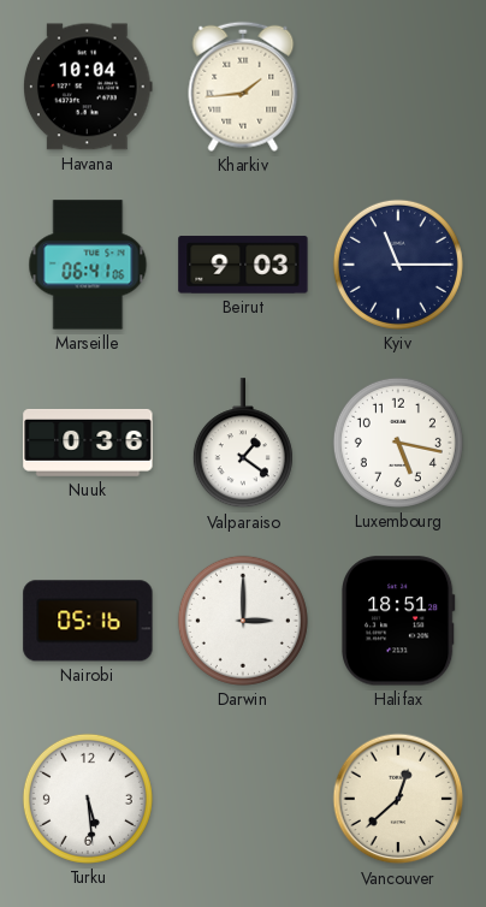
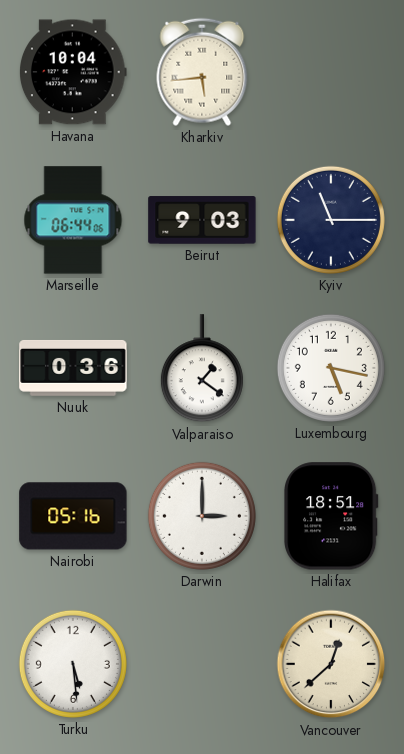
Kharkiv: 1:44 -> 5:44 (202, 72)
Marseille: 06:41 -> 06:44 (73, 220)
